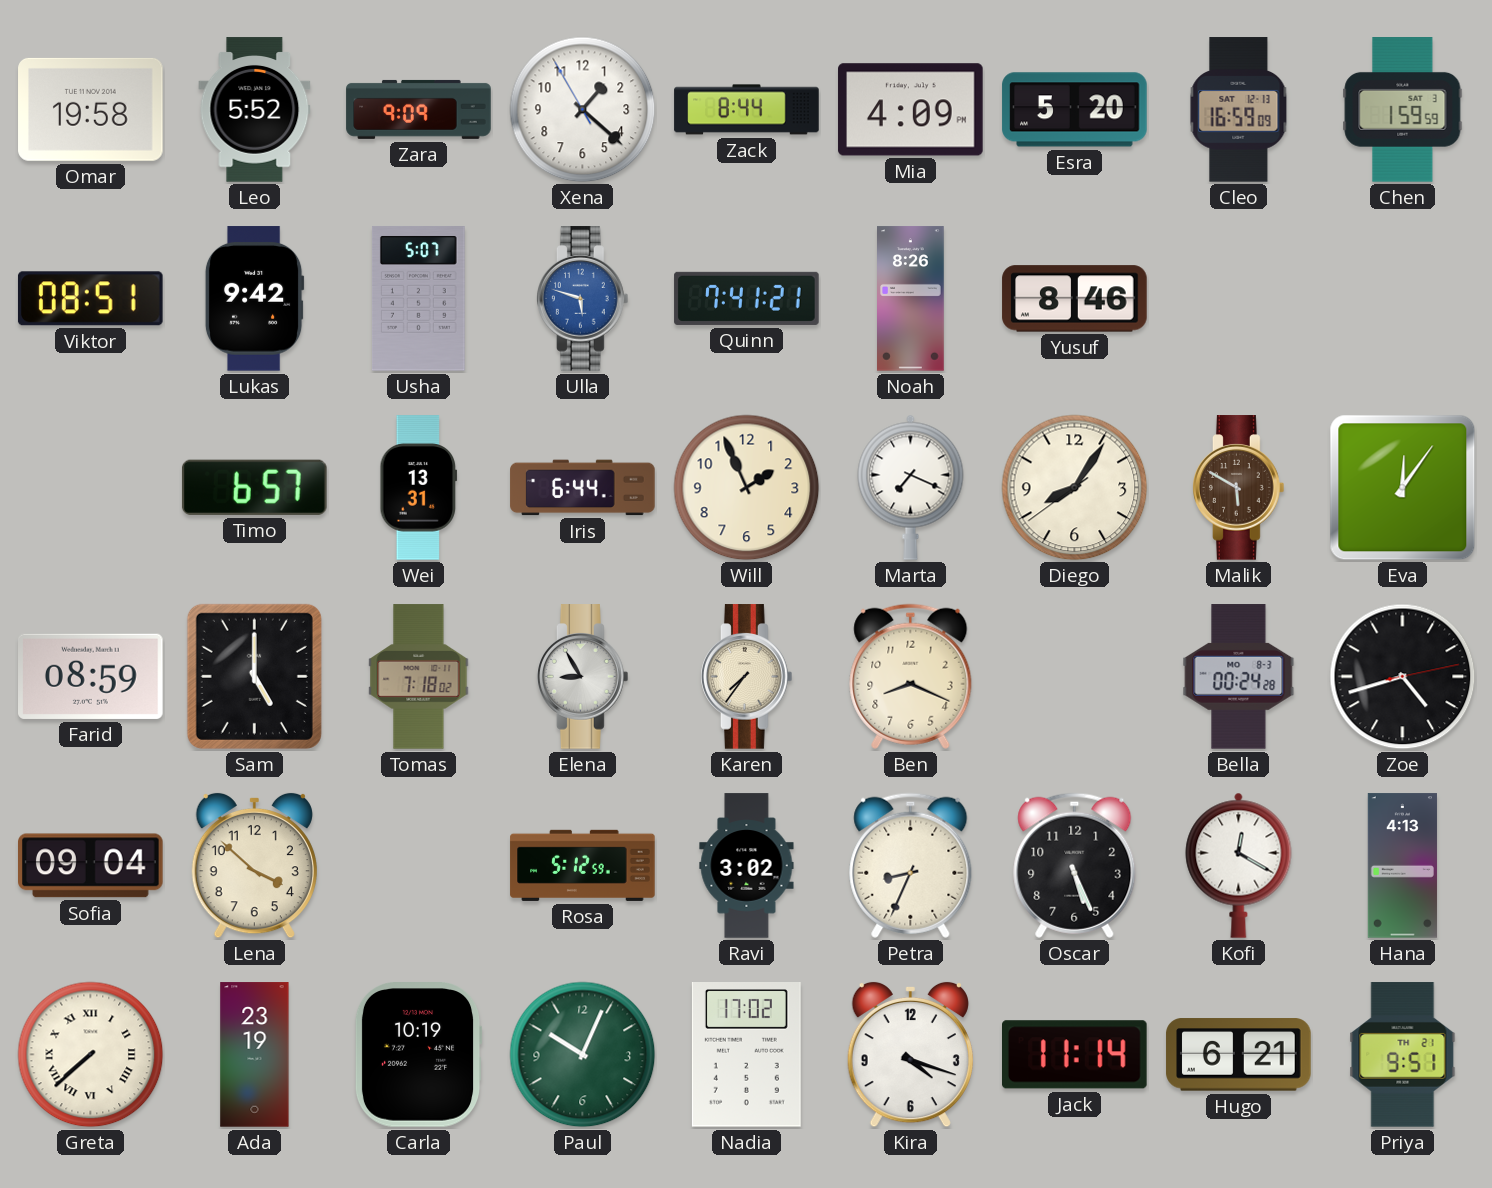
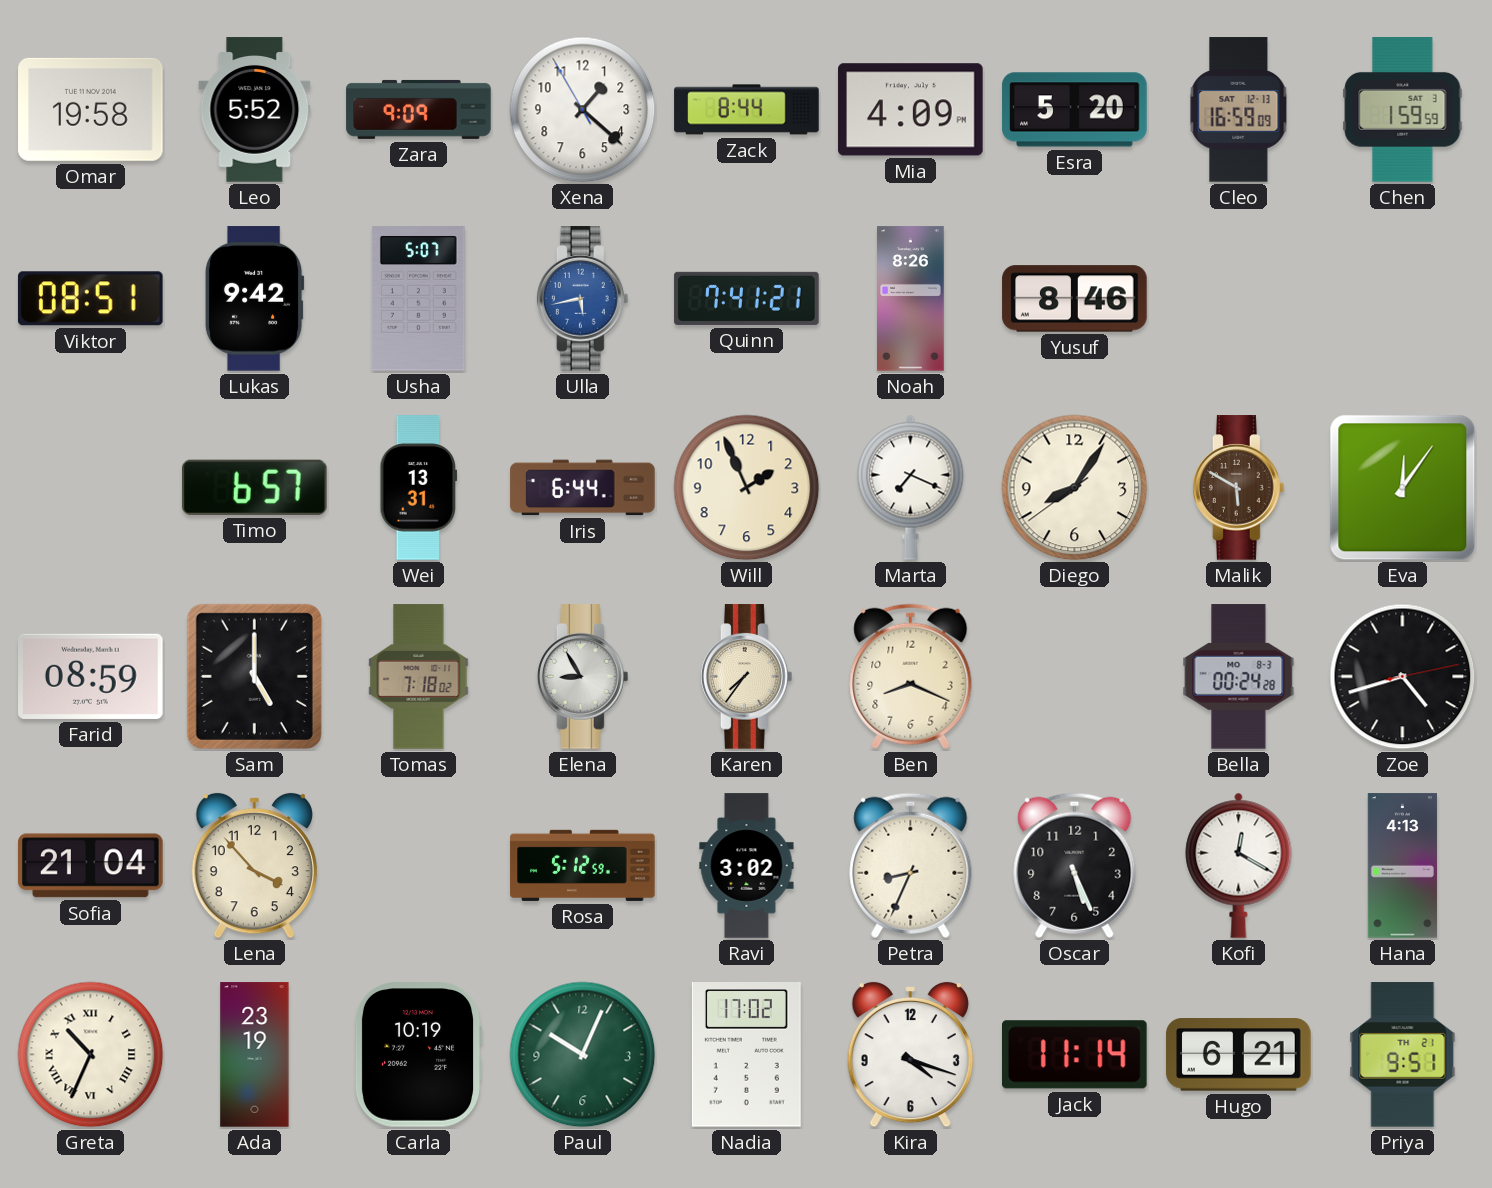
Ulla: 5:48 -> 5:43 (583, 299)
Sofia: 09:04 -> 21:04 (91, 866)
Lena: 3:52 -> 3:53 (254, 866)
Greta: 7:38 -> 10:34 (91, 1055)
